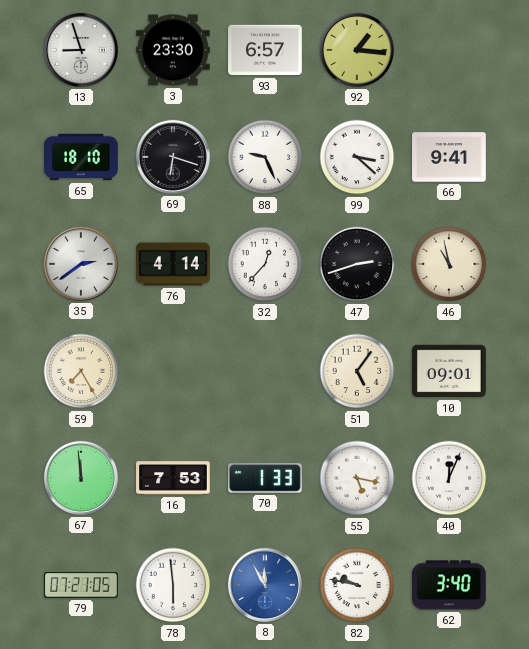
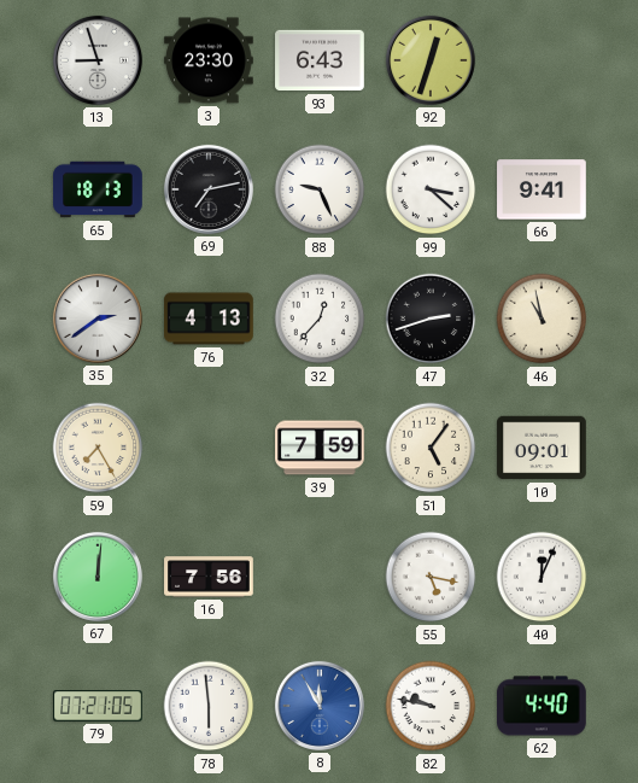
93: 6:57 -> 6:43 (320, 60)
92: 1:16 -> 12:33 (431, 60)
65: 18:10 -> 18:13 (98, 189)
69: 6:18 -> 7:13 (209, 189)
76: 4:14 -> 4:13 (209, 319)
39: none -> 7:59 (320, 448)
67: 11:59 -> 12:01 (98, 577)
16: 7:53 -> 7:56 (209, 577)
70: 1:33 -> none (266, 478)
62: 3:40 -> 4:40 (542, 706)
